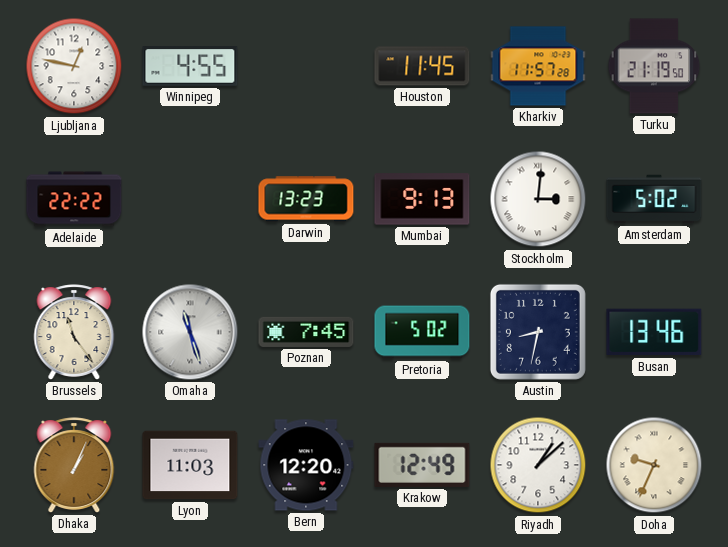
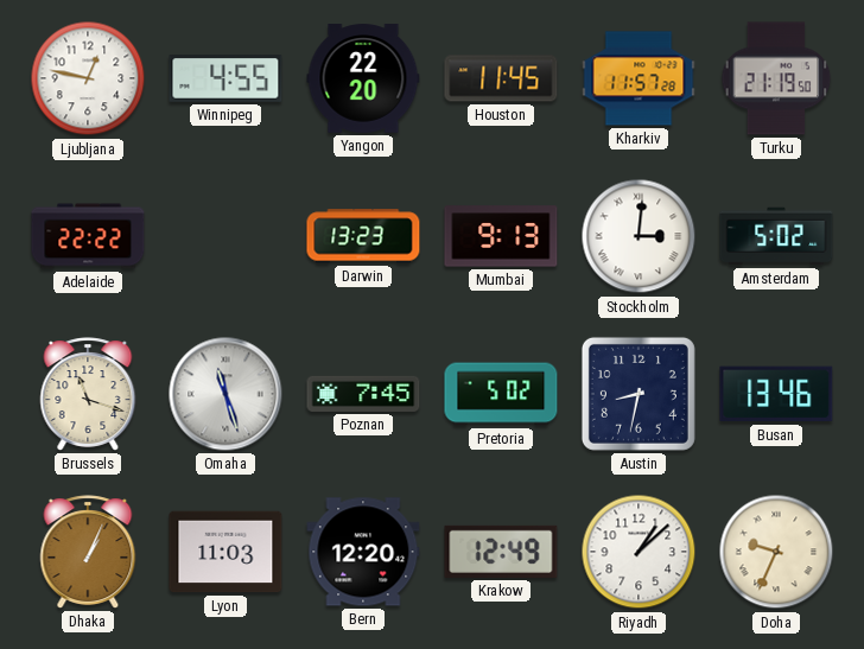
Yangon: none -> 22:20 (363, 78)
Brussels: 11:24 -> 11:18 (88, 394)
